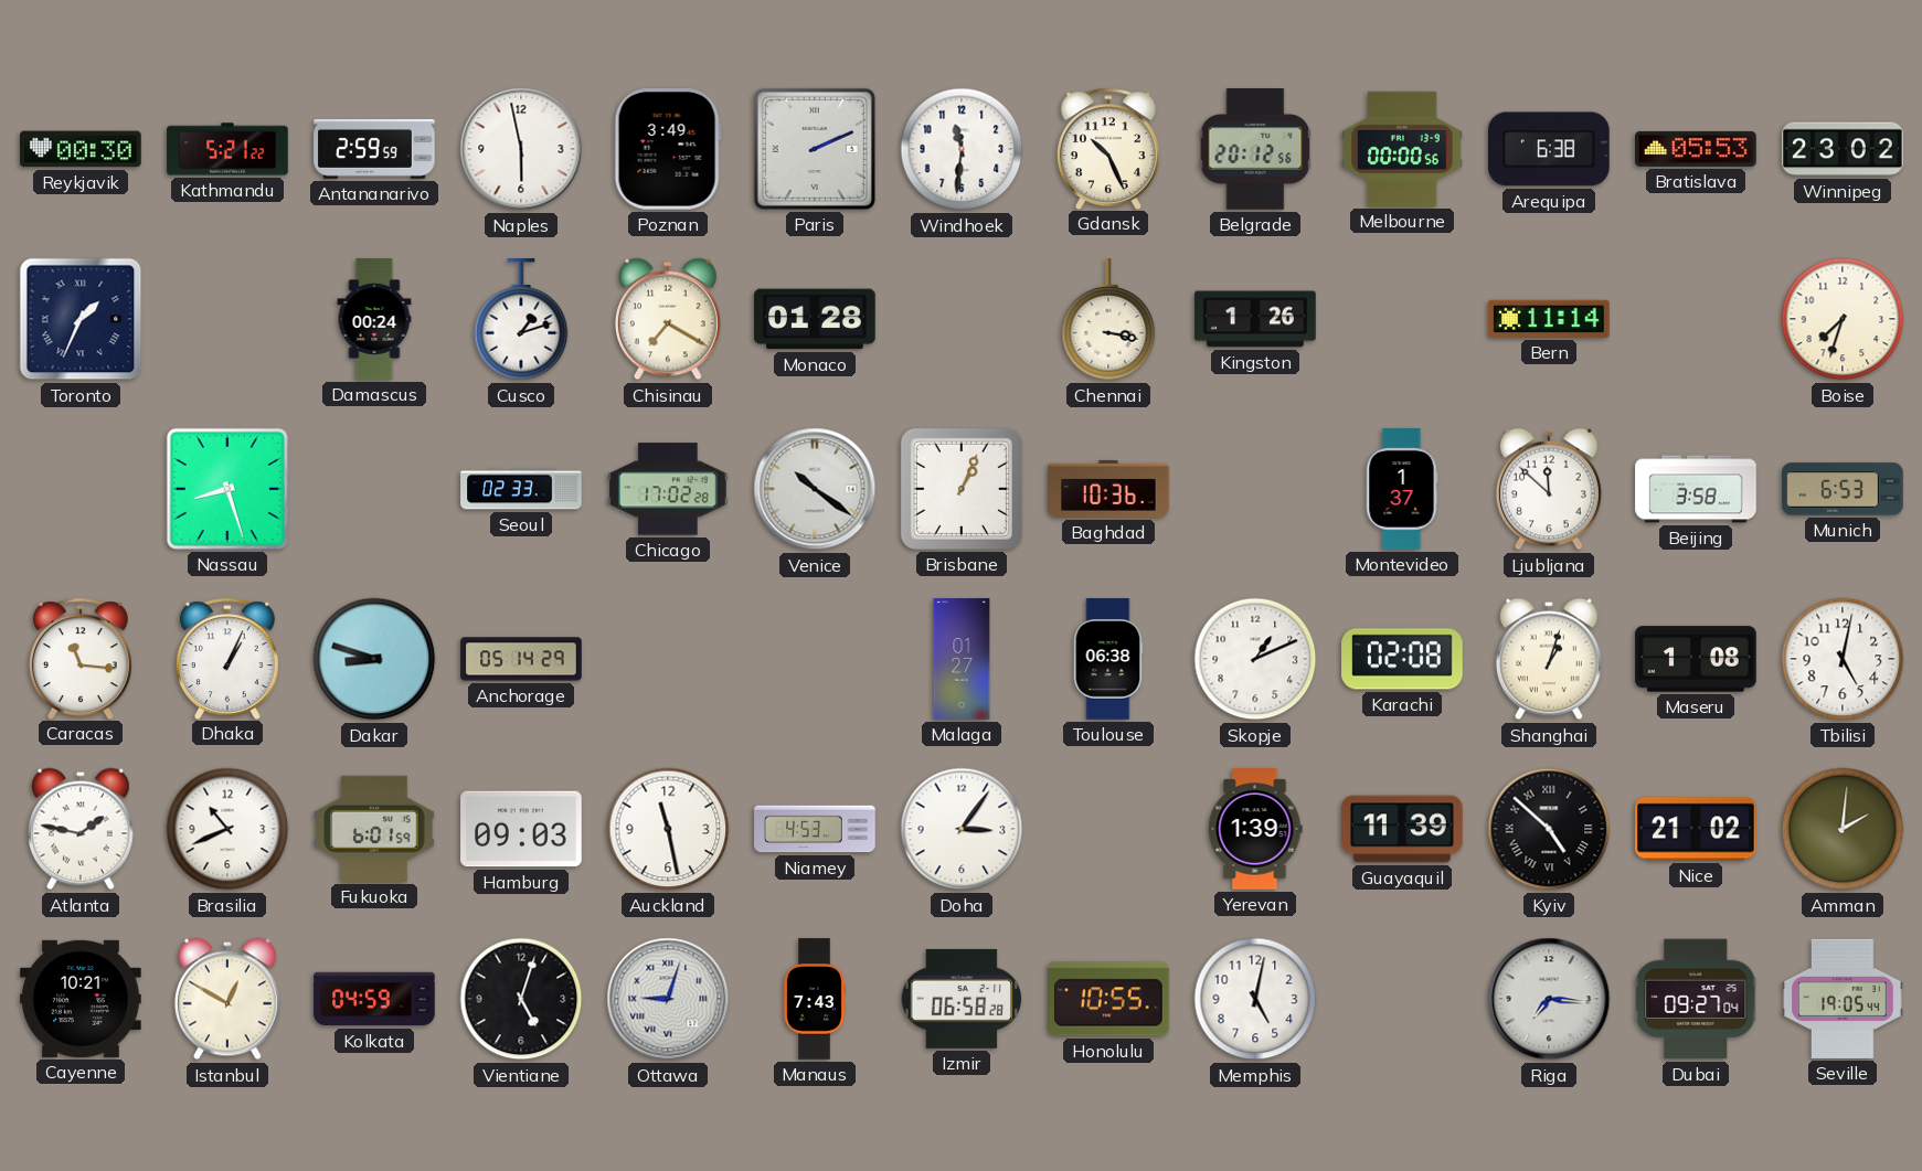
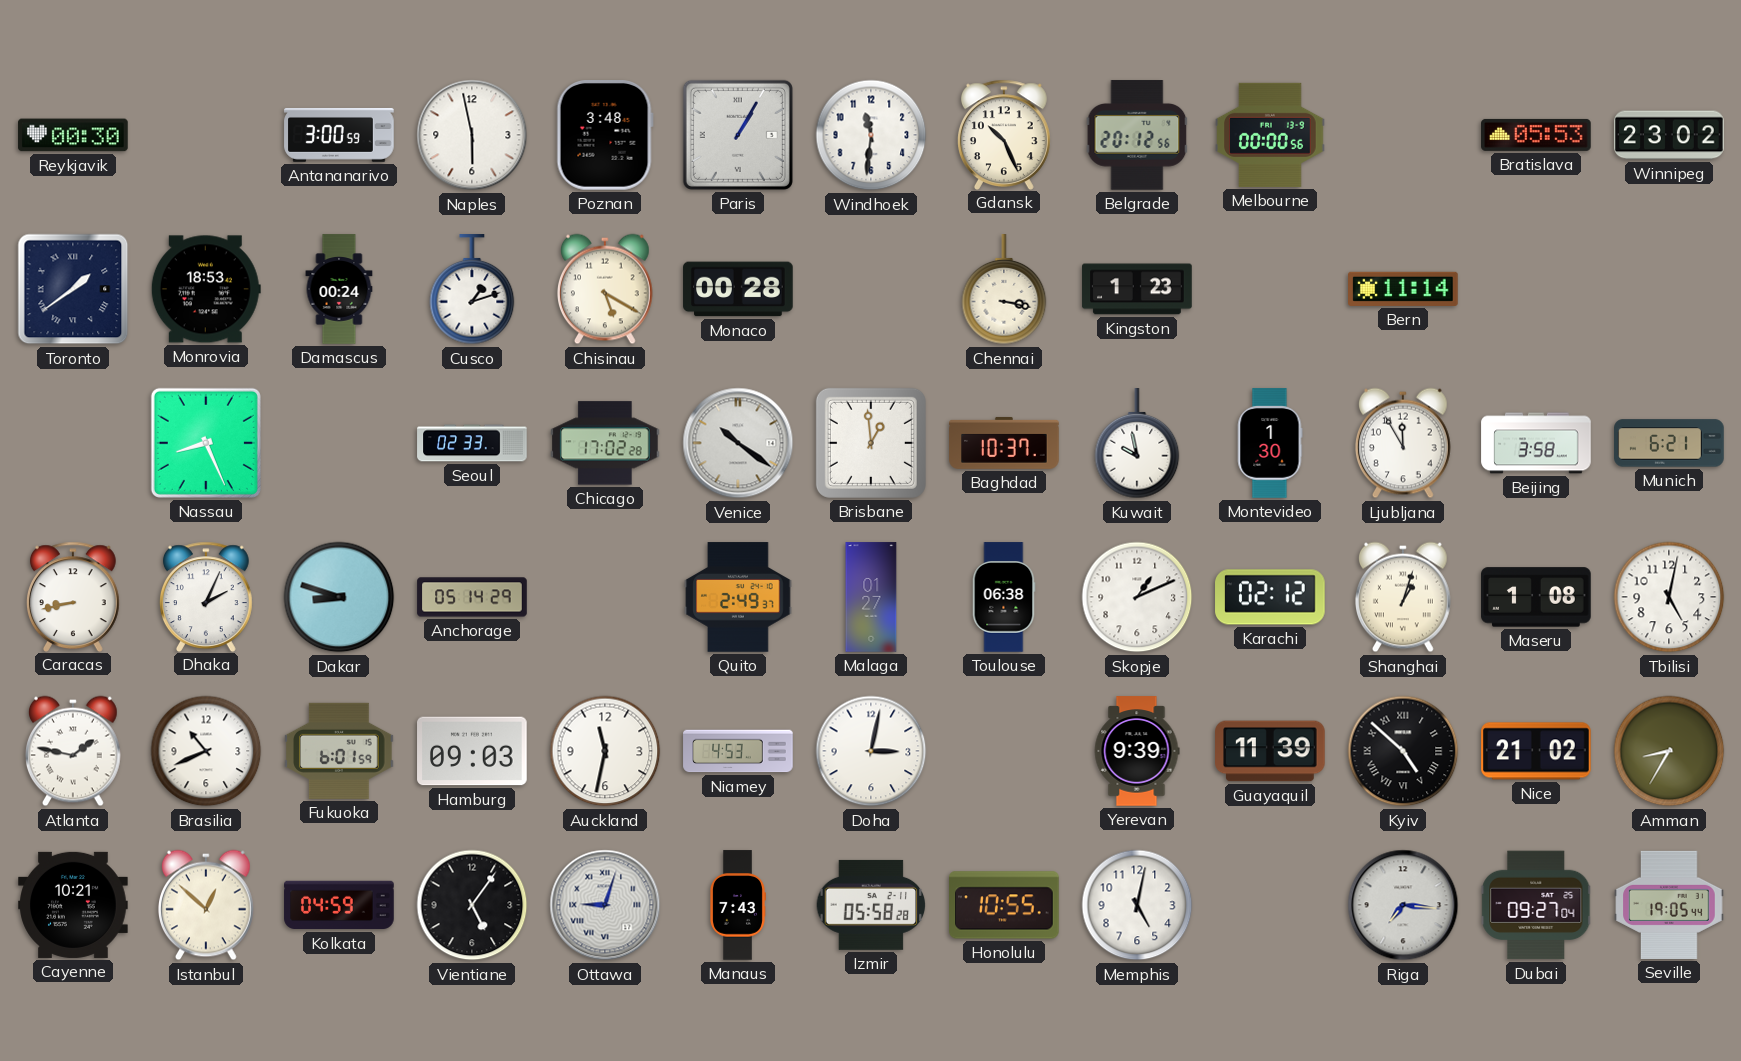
Kathmandu: 5:21 -> none (227, 149)
Antananarivo: 2:59 -> 3:00 (339, 135)
Poznan: 3:49 -> 3:48 (605, 136)
Paris: 2:11 -> 1:05 (738, 135)
Arequipa: 6:38 -> none (1550, 149)
Toronto: 1:34 -> 1:39 (73, 289)
Monrovia: none -> 18:53 (206, 289)
Chisinau: 7:20 -> 5:20 (605, 289)
Monaco: 01:28 -> 00:28 (738, 289)
Kingston: 1:26 -> 1:23 (1137, 289)
Boise: 7:33 -> none (1843, 319)
Nassau: 8:27 -> 8:26 (206, 443)
Brisbane: 1:04 -> 12:59 (871, 443)
Baghdad: 10:36 -> 10:37 (1004, 443)
Kuwait: none -> 9:58 (1137, 444)
Montevideo: 1:37 -> 1:30 (1270, 443)
Ljubljana: 11:52 -> 11:55 (1403, 443)
Munich: 6:53 -> 6:21 (1669, 443)
Caracas: 11:16 -> 8:43 (73, 596)
Dhaka: 1:04 -> 2:04 (206, 596)
Quito: none -> 2:49 (738, 597)
Karachi: 02:08 -> 02:12 (1270, 597)
Auckland: 11:28 -> 11:32 (605, 751)
Doha: 3:06 -> 3:02 (871, 751)
Yerevan: 1:39 -> 9:39 (1137, 751)
Amman: 2:01 -> 8:35 (1669, 751)
Istanbul: 12:50 -> 12:52 (206, 905)
Vientiane: 5:03 -> 5:06 (472, 905)
Izmir: 06:58 -> 05:58 (871, 905)
